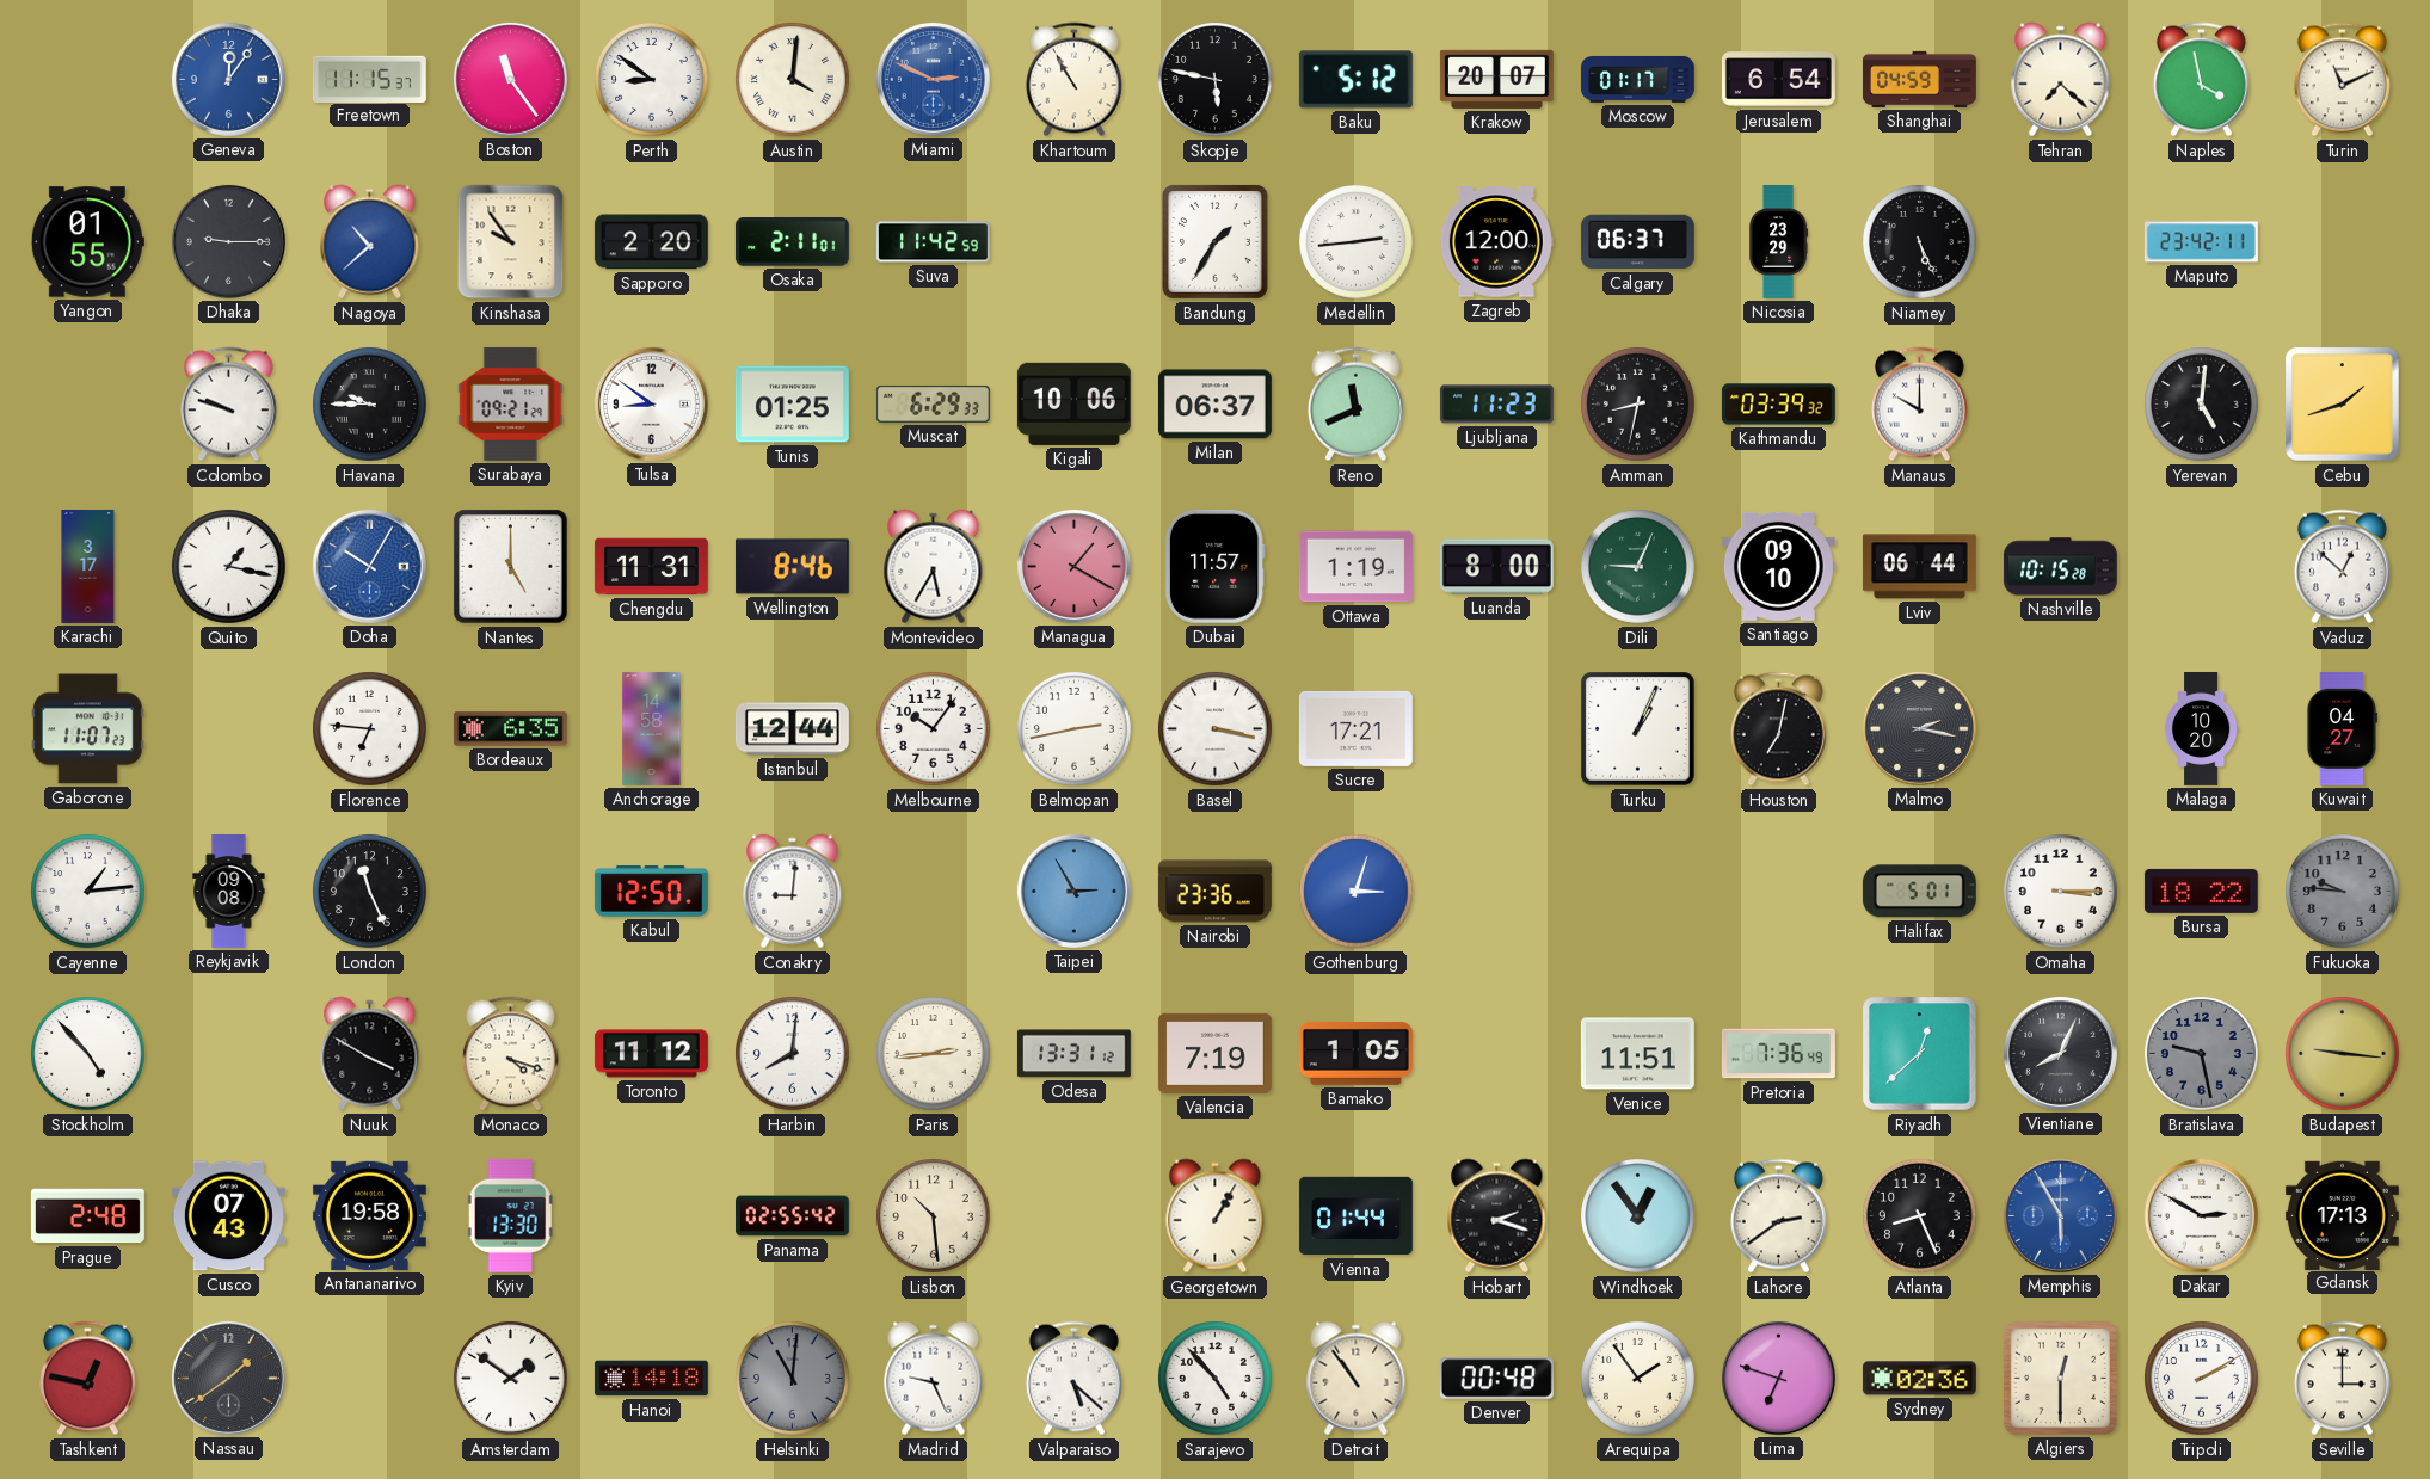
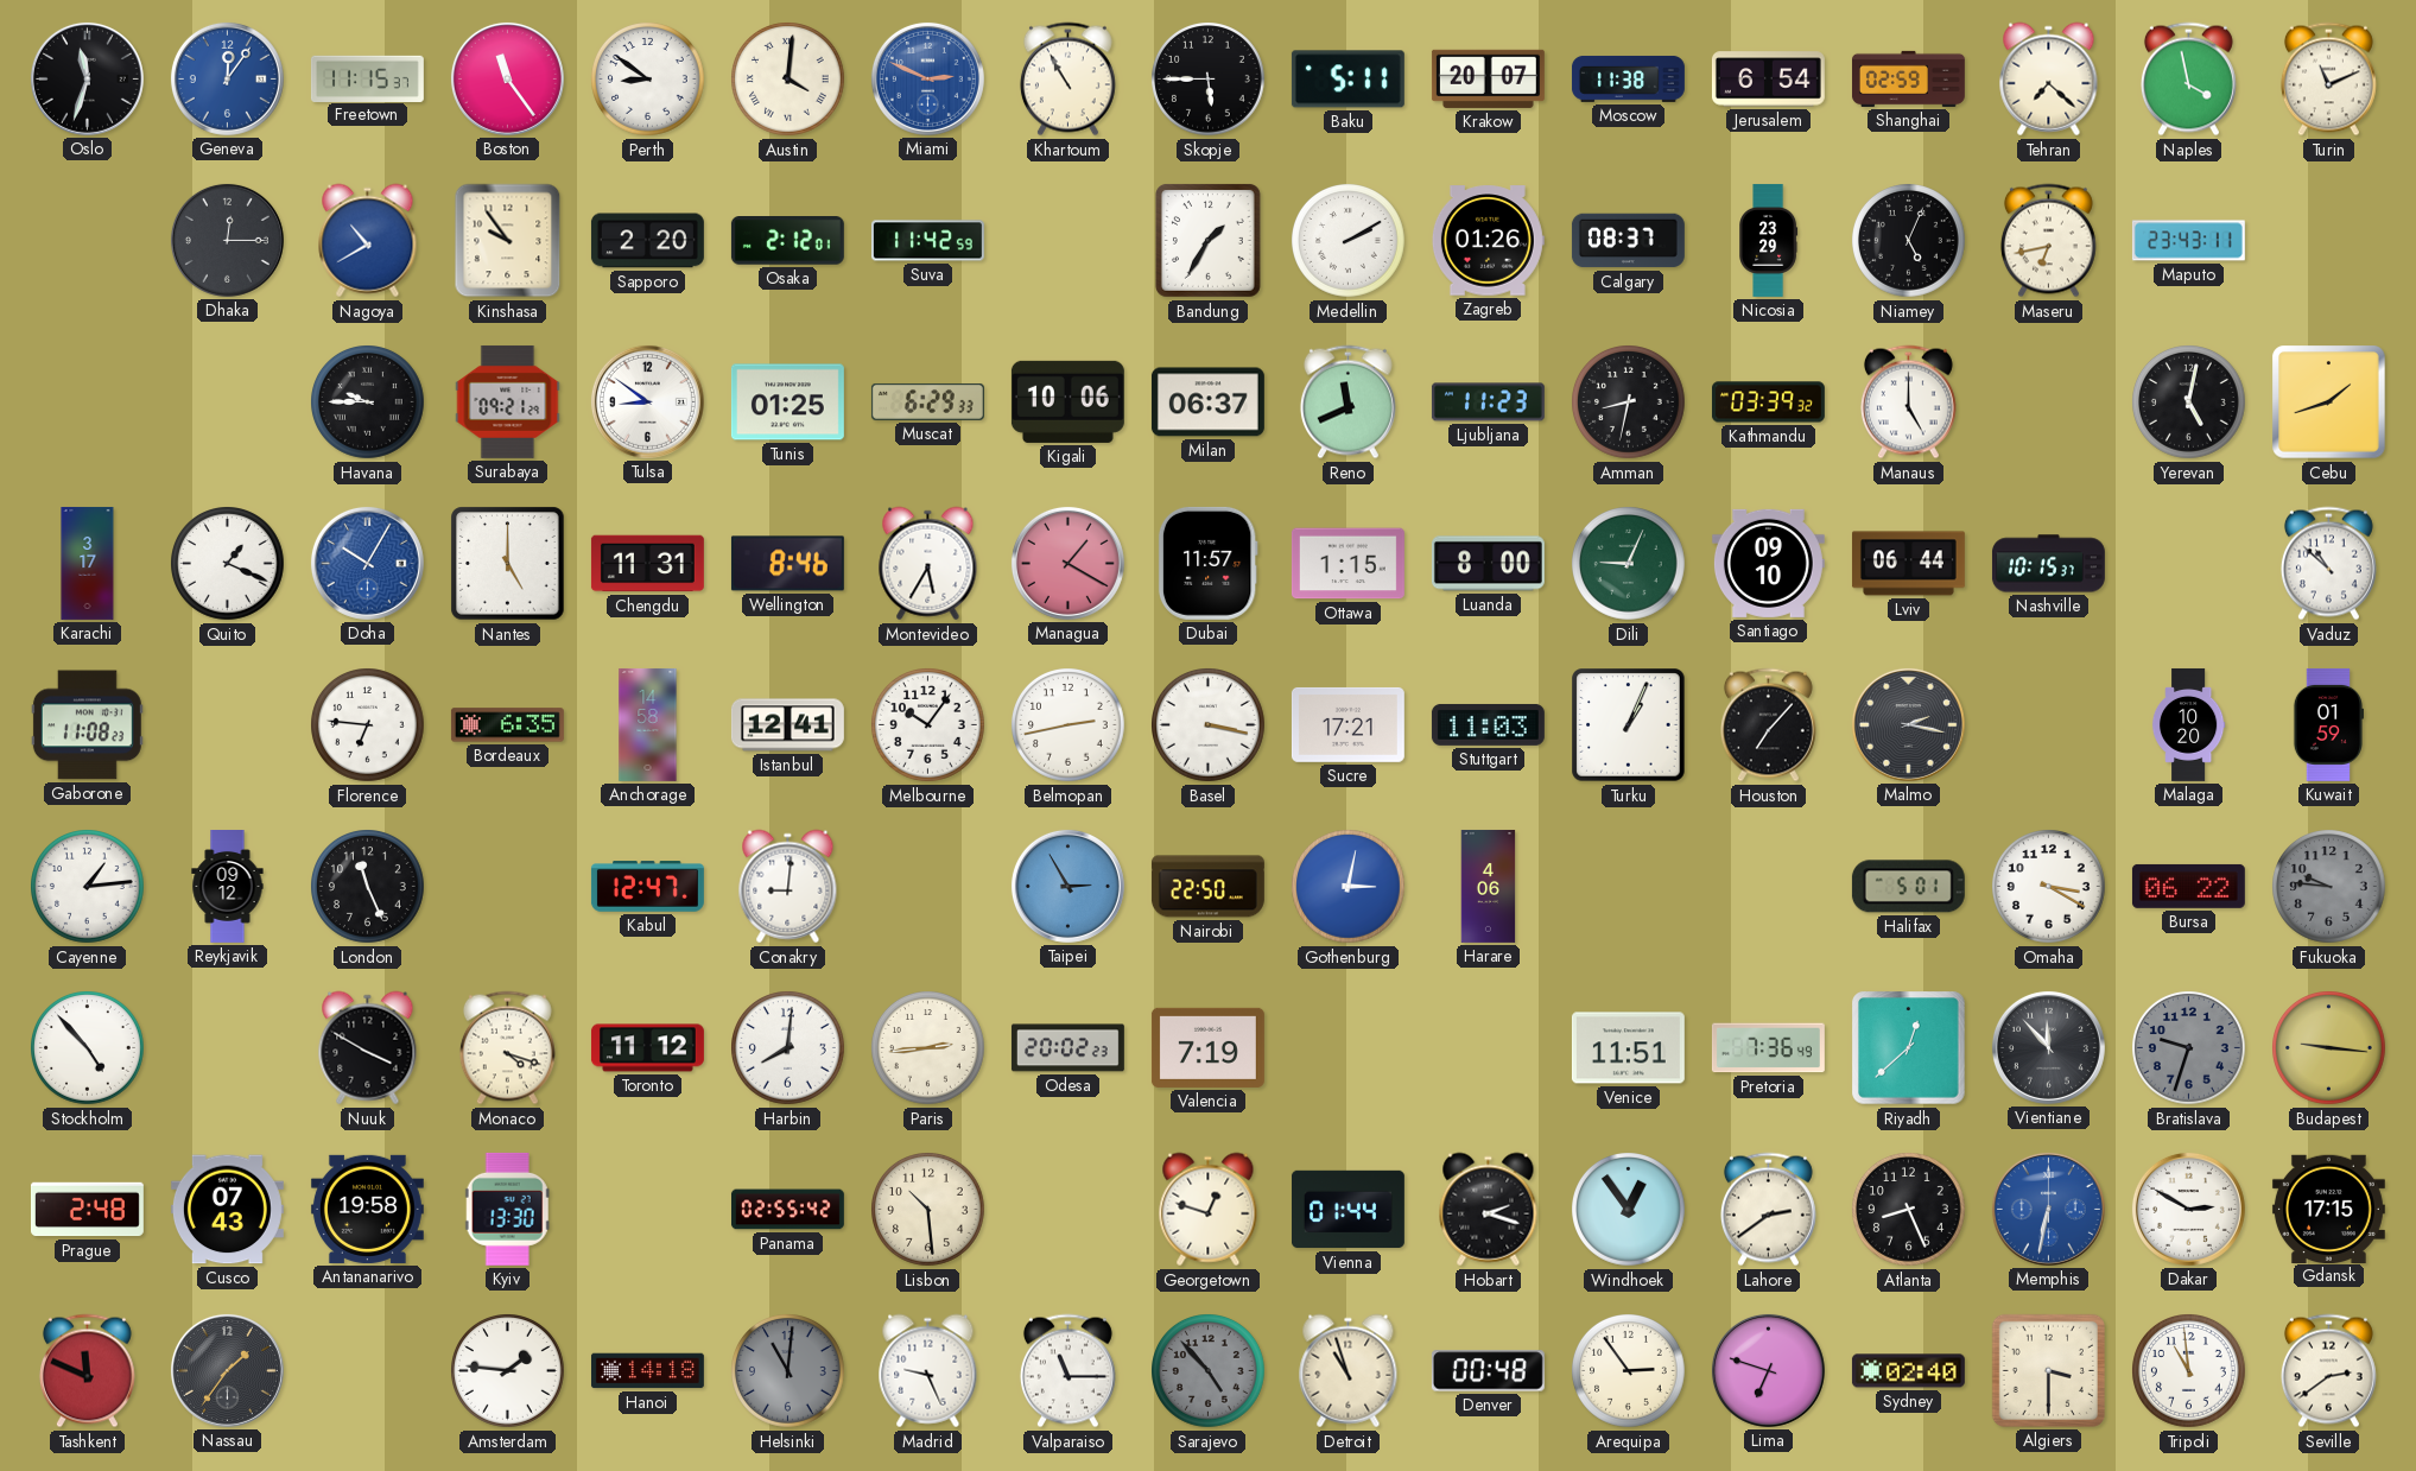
Oslo: none -> 11:33 (87, 78)
Skopje: 5:47 -> 5:45 (1209, 80)
Baku: 5:12 -> 5:11 (1347, 80)
Moscow: 01:17 -> 11:38 (1628, 78)
Shanghai: 04:59 -> 02:59 (1908, 78)
Yangon: 01:55 -> none (87, 242)
Dhaka: 9:15 -> 12:15 (227, 240)
Nagoya: 10:38 -> 10:40 (368, 241)
Osaka: 2:11 -> 2:12 (787, 241)
Medellin: 2:44 -> 2:10 (1349, 241)
Zagreb: 12:00 -> 01:26 (1488, 241)
Calgary: 06:37 -> 08:37 (1628, 241)
Niamey: 5:26 -> 5:04 (1909, 241)
Maseru: none -> 6:43 (2048, 241)
Maputo: 23:42 -> 23:43 (2188, 241)
Colombo: 9:48 -> none (228, 405)
Manaus: 10:00 -> 5:00 (1908, 402)
Yerevan: 5:01 -> 5:02 (2189, 402)
Quito: 1:17 -> 1:19 (228, 564)
Ottawa: 1:19 -> 1:15 (1347, 564)
Nashville: 10:15:28 -> 10:15:37 (2048, 564)
Vaduz: 12:52 -> 10:52 (2328, 564)
Gaborone: 11:07 -> 11:08 (87, 725)
Istanbul: 12:44 -> 12:41 (787, 725)
Stuttgart: none -> 11:03 (1488, 724)
Houston: 7:02 -> 7:07 (1768, 725)
Kuwait: 04:27 -> 01:59 (2327, 724)
Reykjavik: 09:08 -> 09:12 (228, 887)
Kabul: 12:50 -> 12:47 (647, 887)
Nairobi: 23:36 -> 22:50 (1207, 887)
Gothenburg: 3:03 -> 3:02 (1349, 887)
Harare: none -> 4:06 (1489, 886)
Omaha: 3:15 -> 3:20 (2049, 887)
Bursa: 18:22 -> 06:22 (2188, 886)
Odesa: 13:31 -> 20:02 (1067, 1048)
Bamako: 1:05 -> none (1355, 1053)
Vientiane: 8:04 -> 11:53 (2048, 1047)
Bratislava: 9:28 -> 9:33 (2189, 1048)
Georgetown: 1:05 -> 12:48 (1209, 1210)
Memphis: 5:55 -> 6:32 (2048, 1209)
Gdansk: 17:13 -> 17:15 (2328, 1209)
Tashkent: 12:47 -> 11:49 (87, 1371)
Nassau: 1:39 -> 1:36 (227, 1370)
Amsterdam: 1:51 -> 1:46 (508, 1371)
Valparaiso: 5:22 -> 11:15 (1067, 1371)
Sarajevo dial: white -> grey (1209, 1371)
Detroit: 10:54 -> 10:57 (1349, 1371)
Arequipa: 1:54 -> 2:54 (1629, 1371)
Sydney: 02:36 -> 02:40 (1908, 1371)
Algiers: 12:30 -> 3:30 (2048, 1370)
Tripoli: 2:10 -> 10:59 (2189, 1371)
Seville: 3:00 -> 2:39 (2328, 1371)
